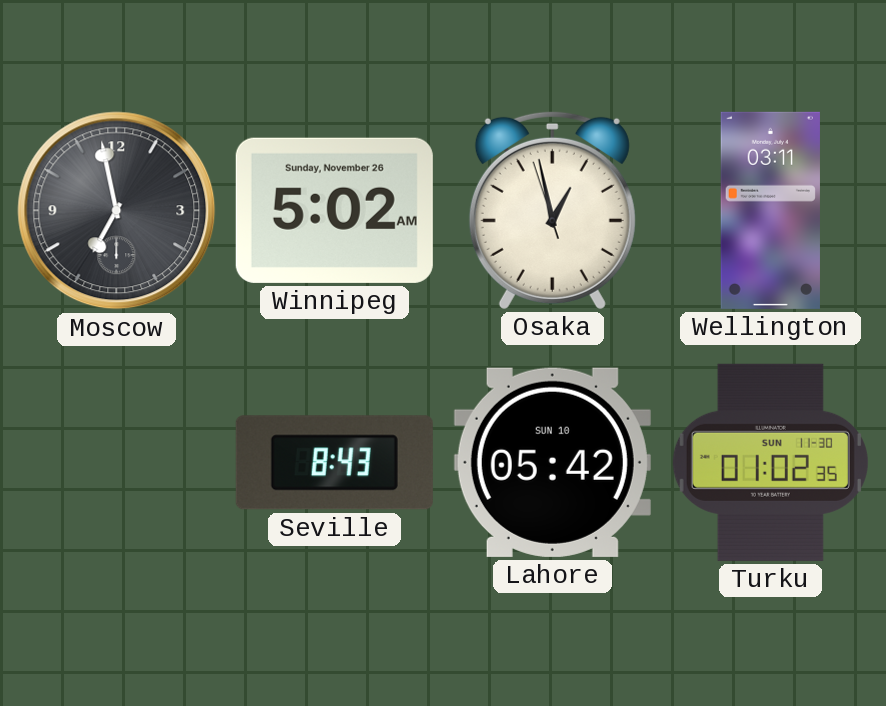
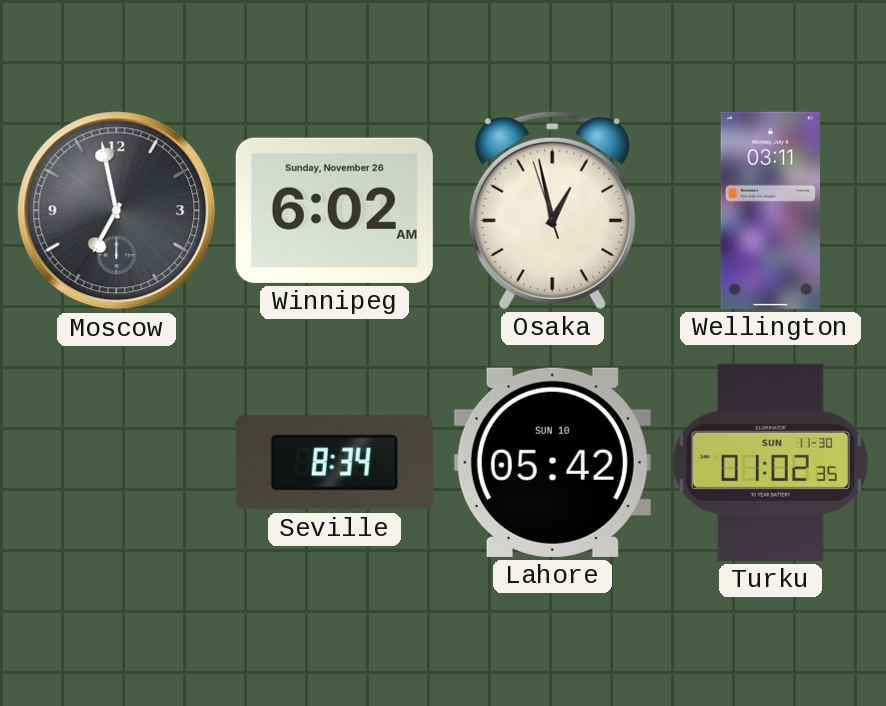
Winnipeg: 5:02 -> 6:02 (334, 210)
Seville: 8:43 -> 8:34 (334, 463)
